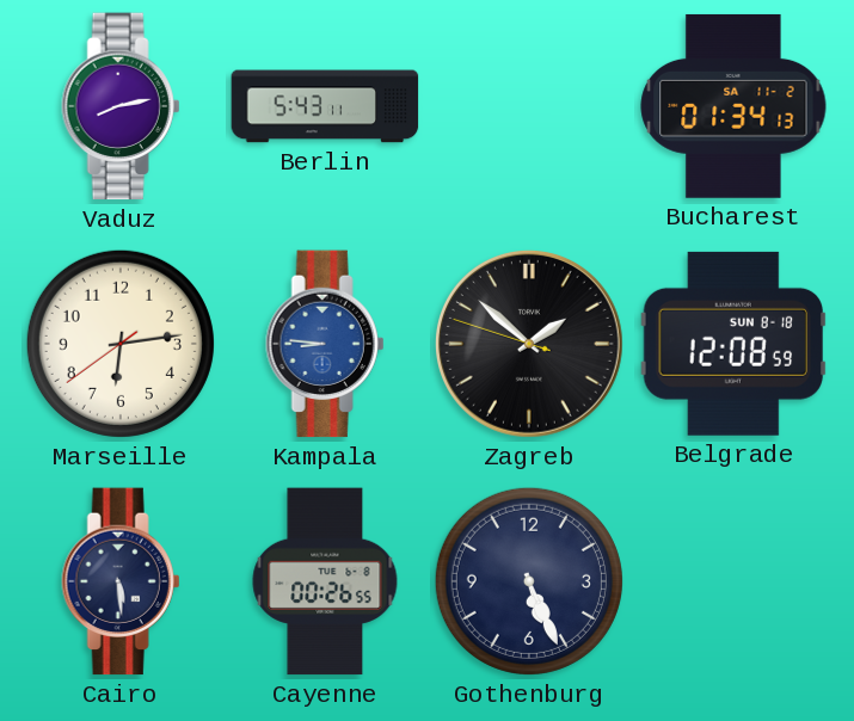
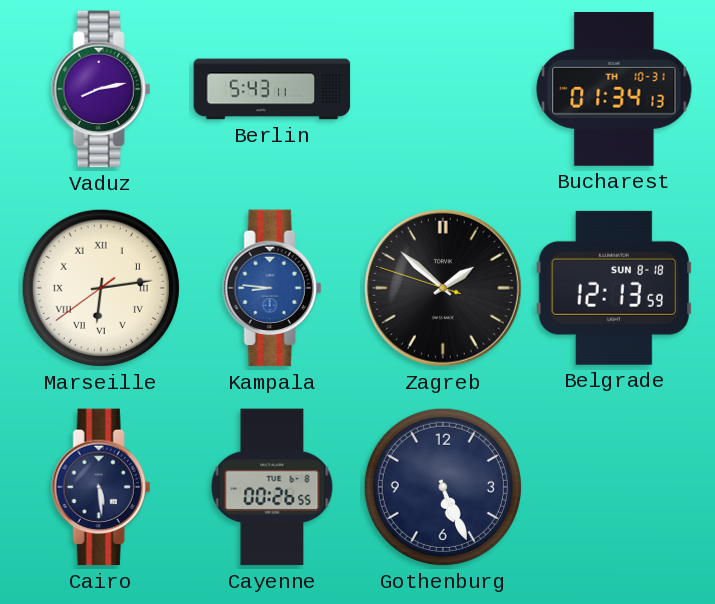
Bucharest date: SA 11-2 -> TH 10-31 (614, 89)
Marseille numerals: Arabic -> Roman (101, 288)
Belgrade: 12:08 -> 12:13 (613, 288)
